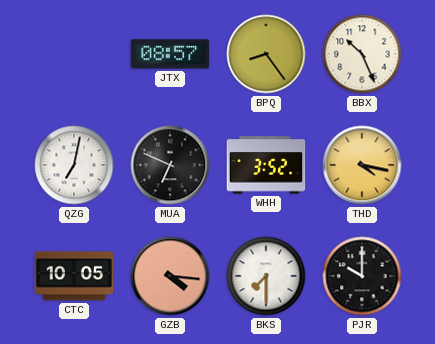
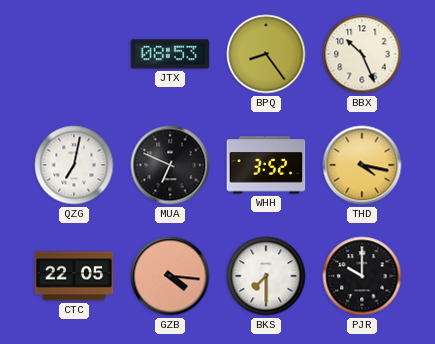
JTX: 08:57 -> 08:53 (170, 54)
CTC: 10:05 -> 22:05 (74, 276)
